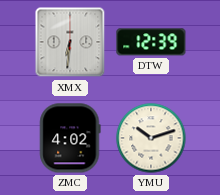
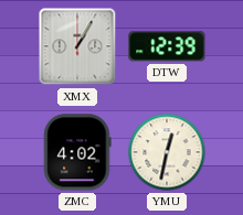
XMX: 6:31 -> 1:05 (77, 46)
YMU: 10:12 -> 12:32 (167, 152)
